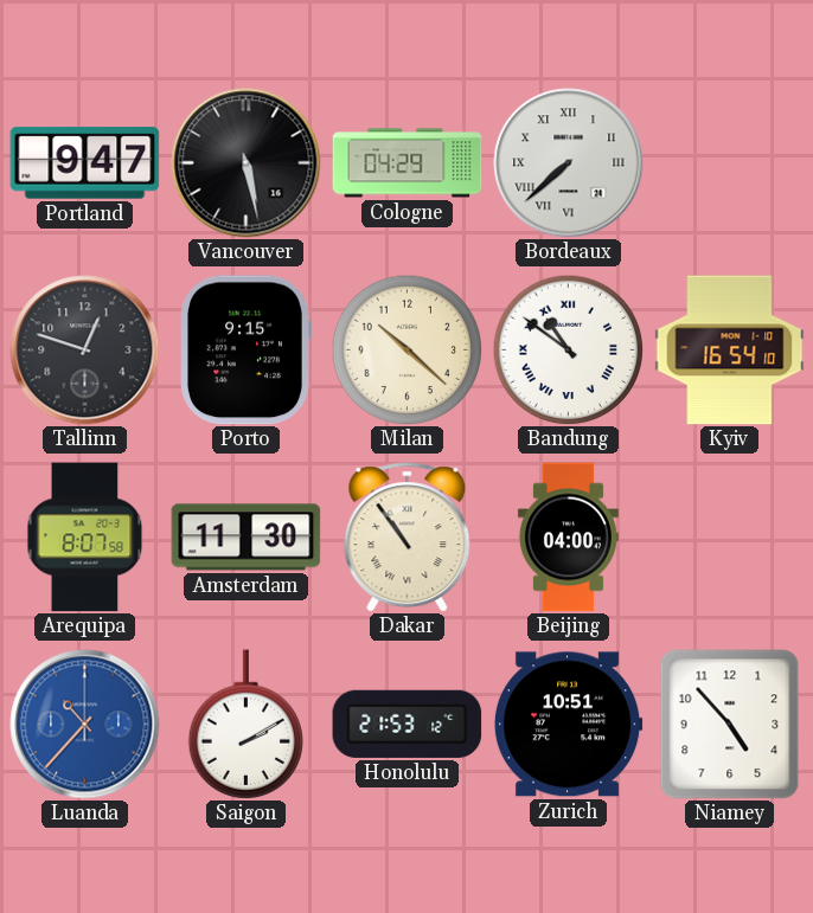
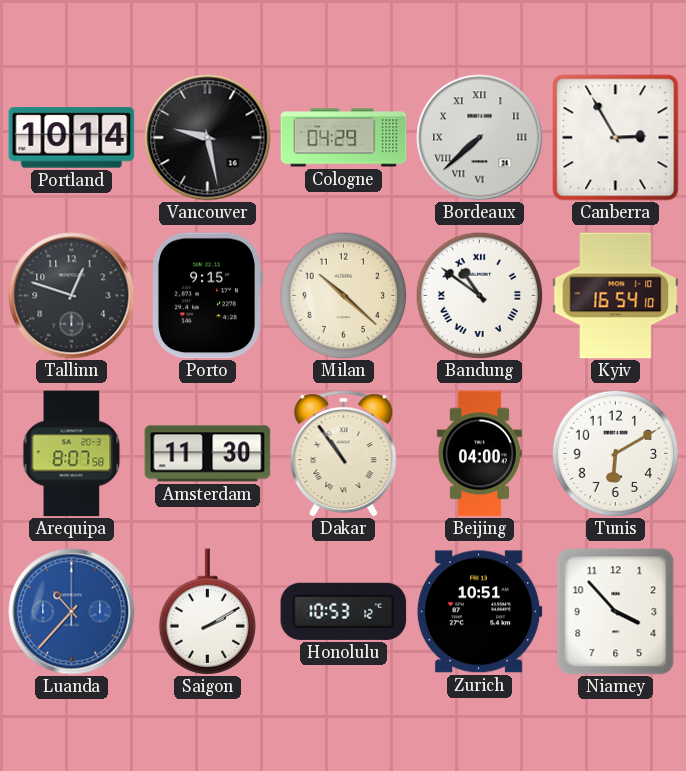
Portland: 9:47 -> 10:14 (72, 138)
Vancouver: 5:28 -> 9:28 (208, 138)
Canberra: none -> 2:55 (616, 138)
Tunis: none -> 6:10 (615, 453)
Honolulu: 21:53 -> 10:53 (344, 611)
Niamey: 4:53 -> 3:53 (616, 612)
